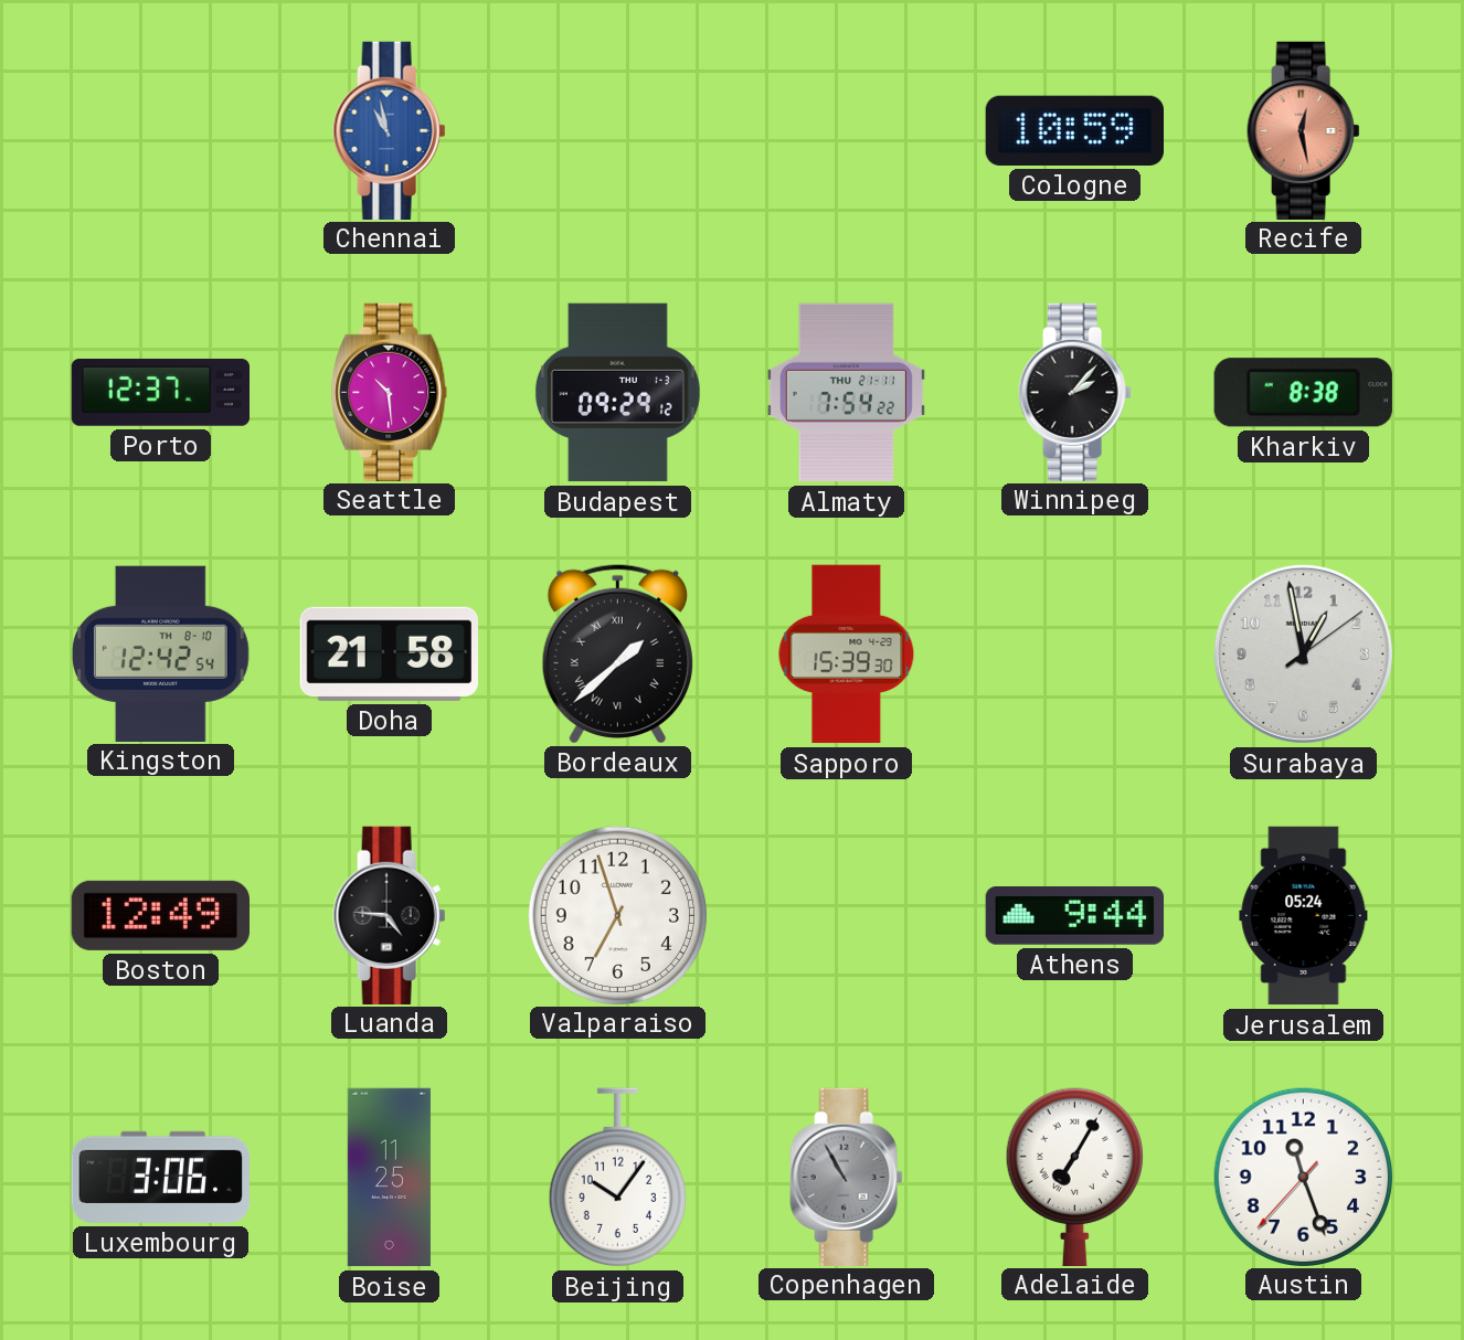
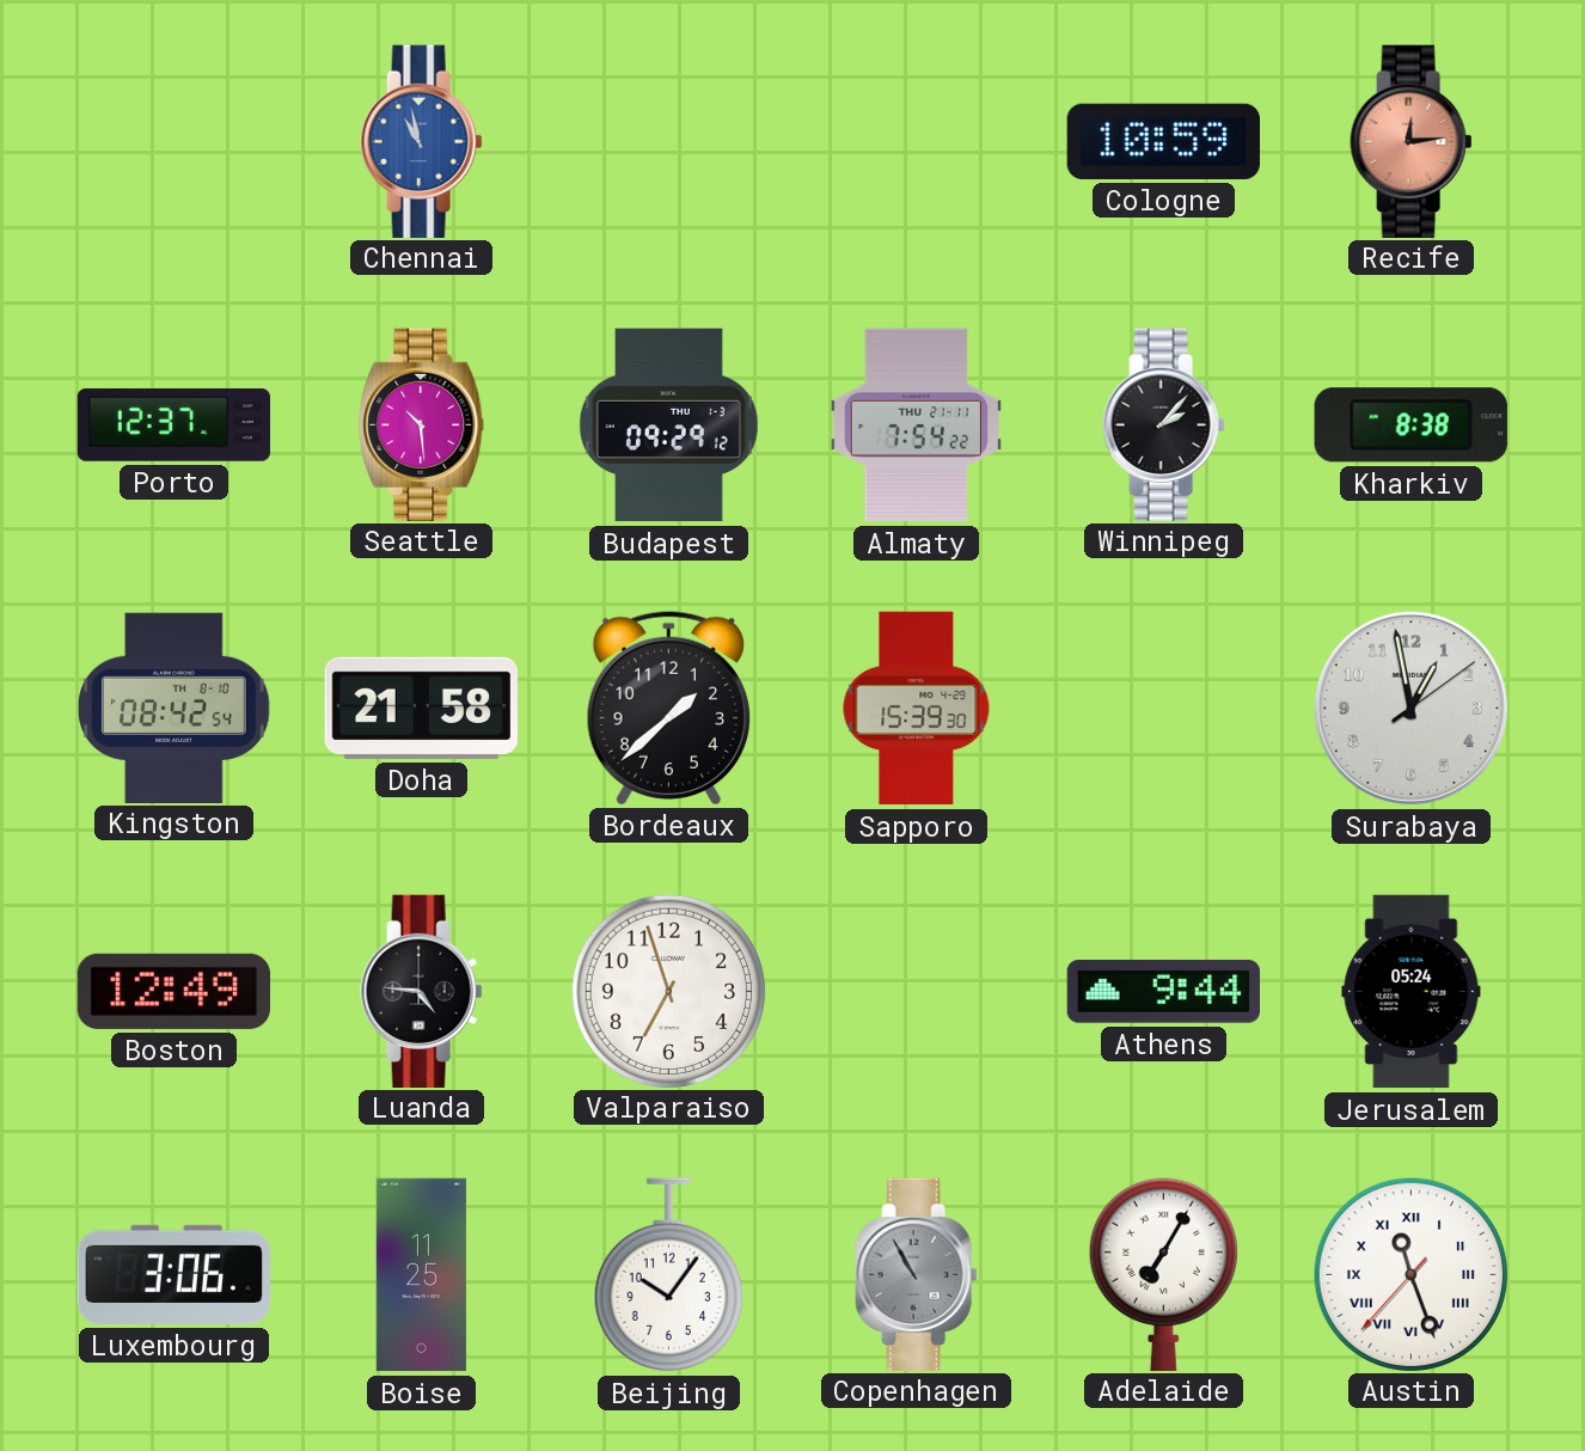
Recife: 12:28 -> 12:14 (1412, 141)
Kingston: 12:42 -> 08:42 (173, 708)
Bordeaux numerals: Roman -> Arabic (668, 708)
Austin numerals: Arabic -> Roman (1410, 1274)
